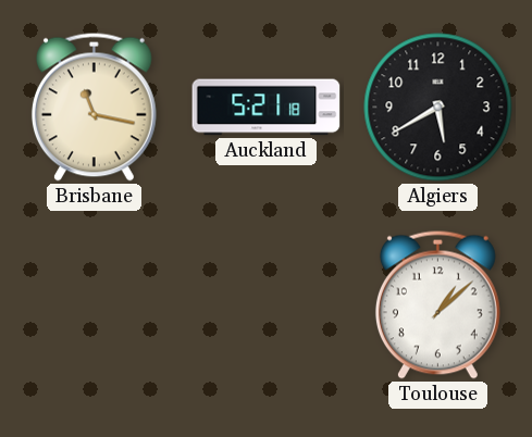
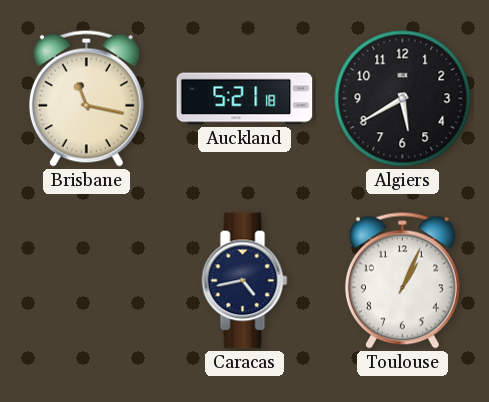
Caracas: none -> 4:43 (245, 281)
Toulouse: 1:08 -> 1:04 (402, 280)
